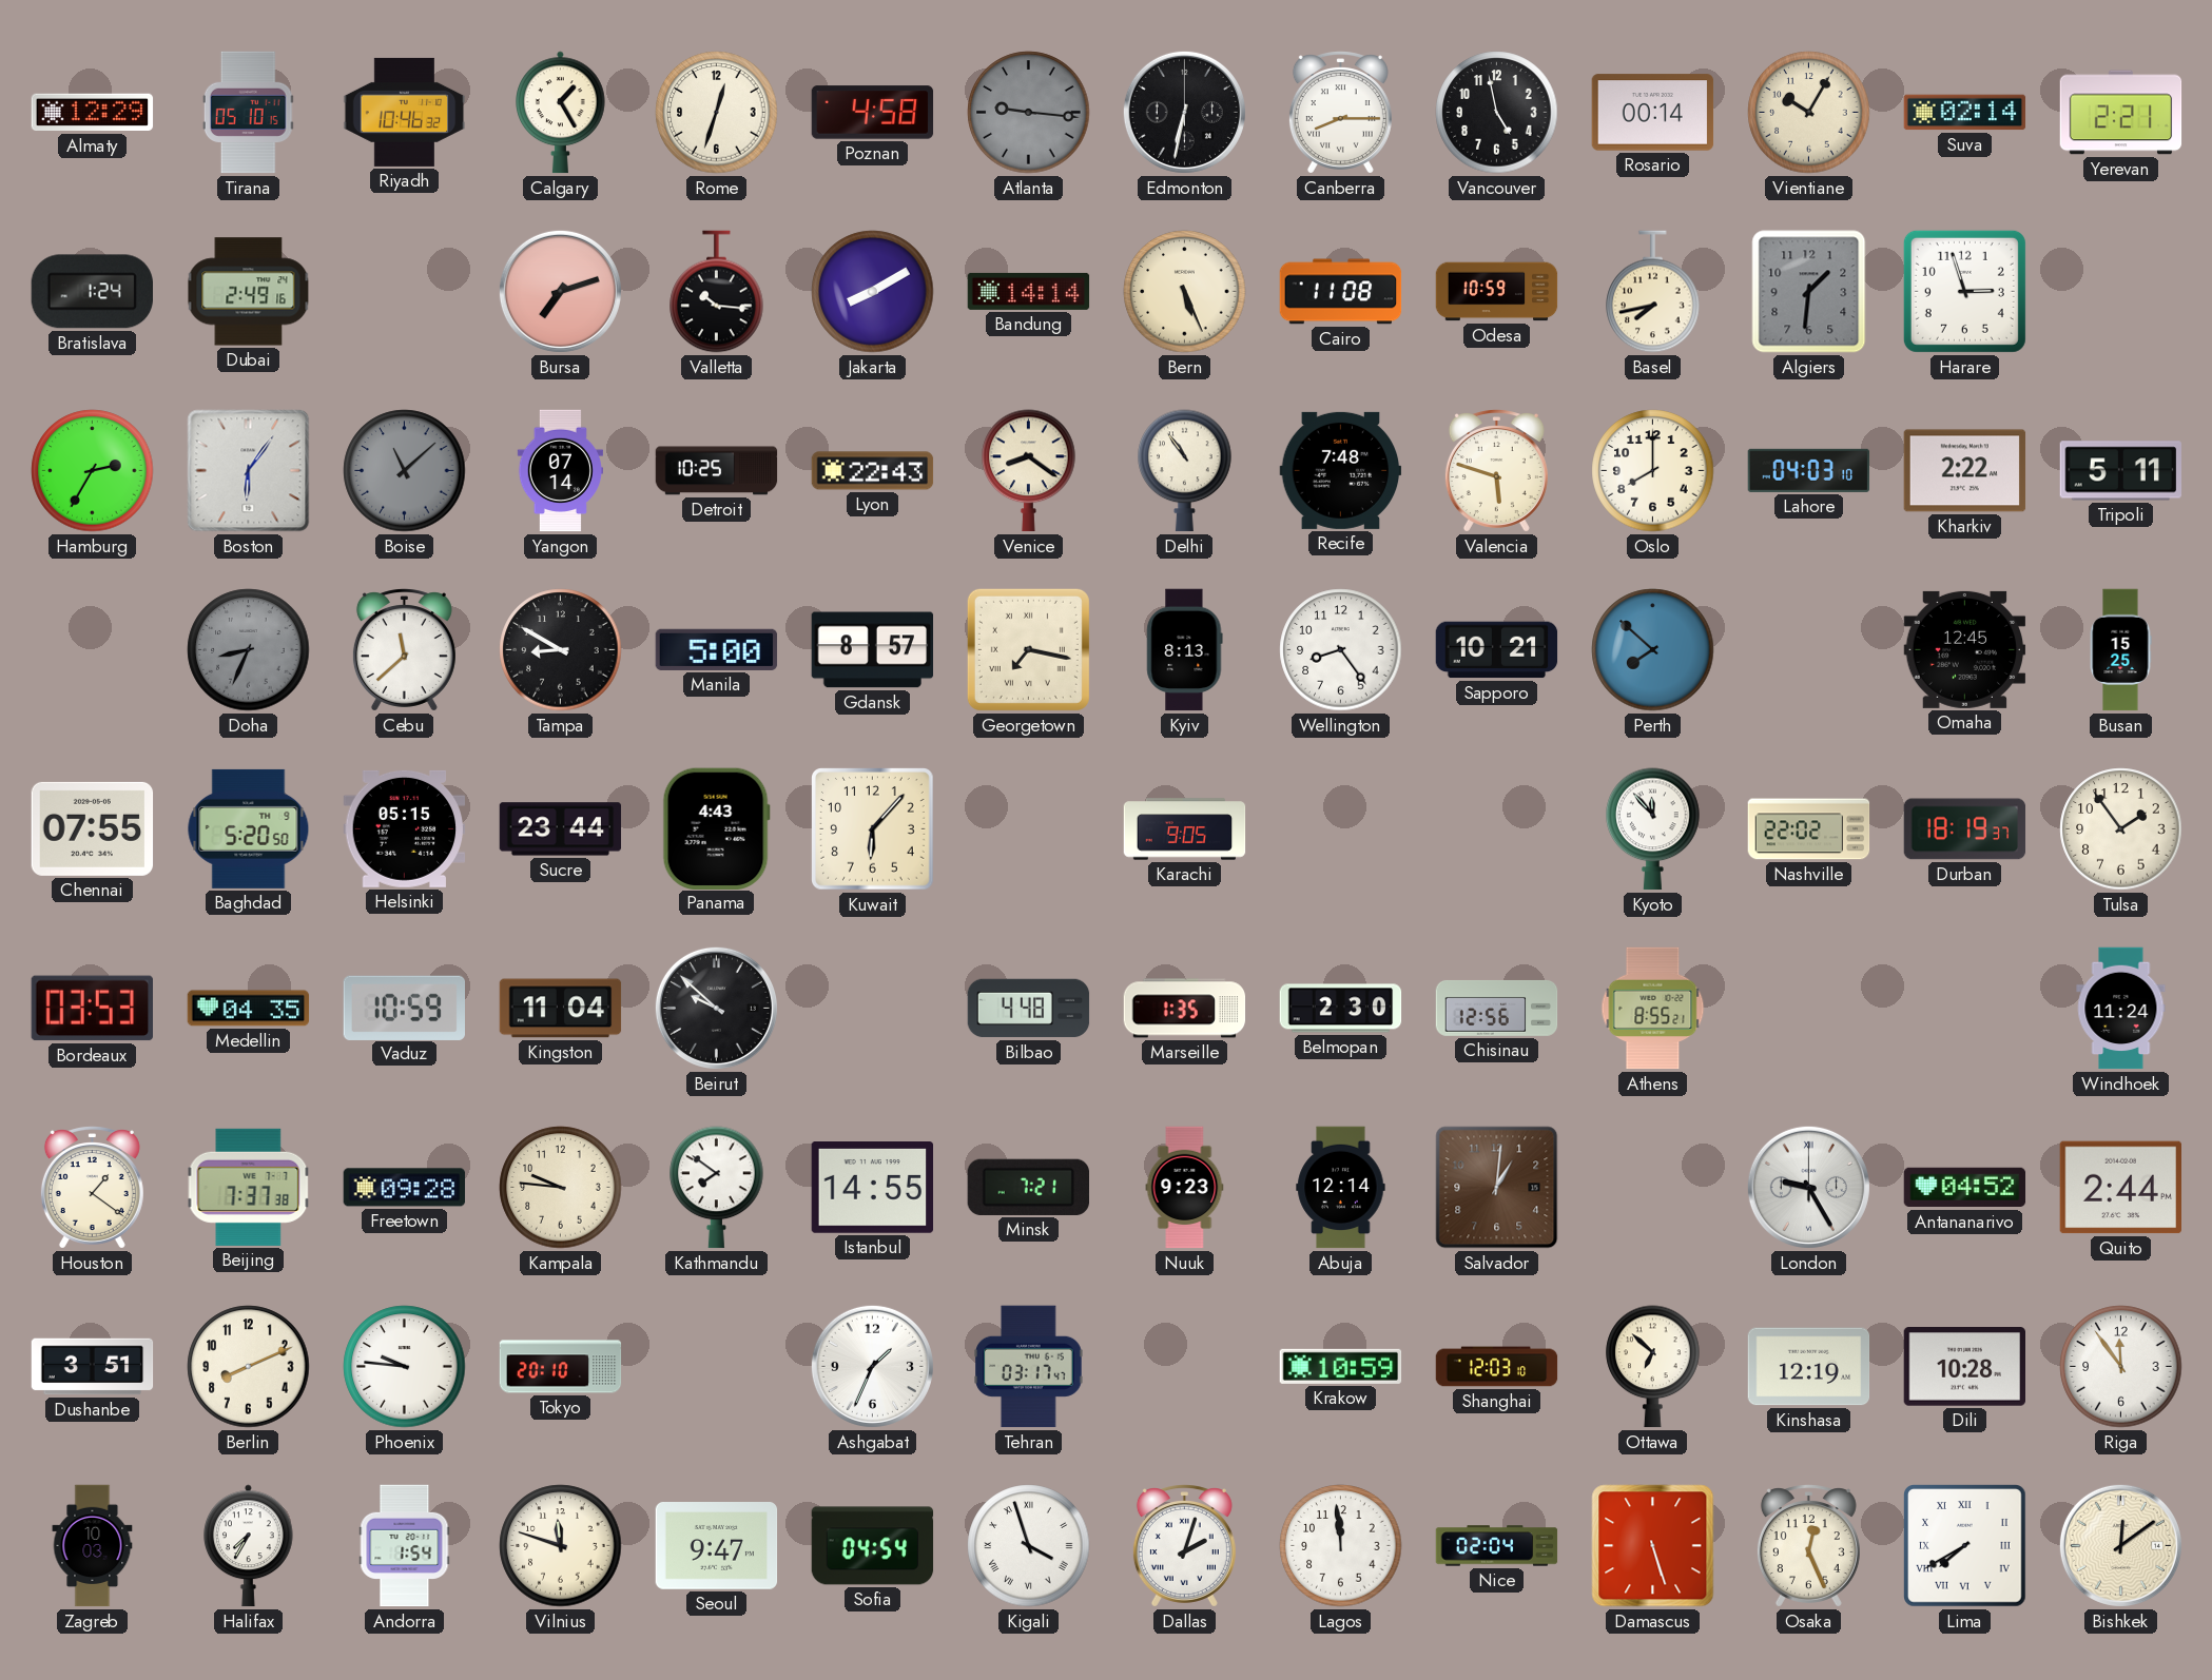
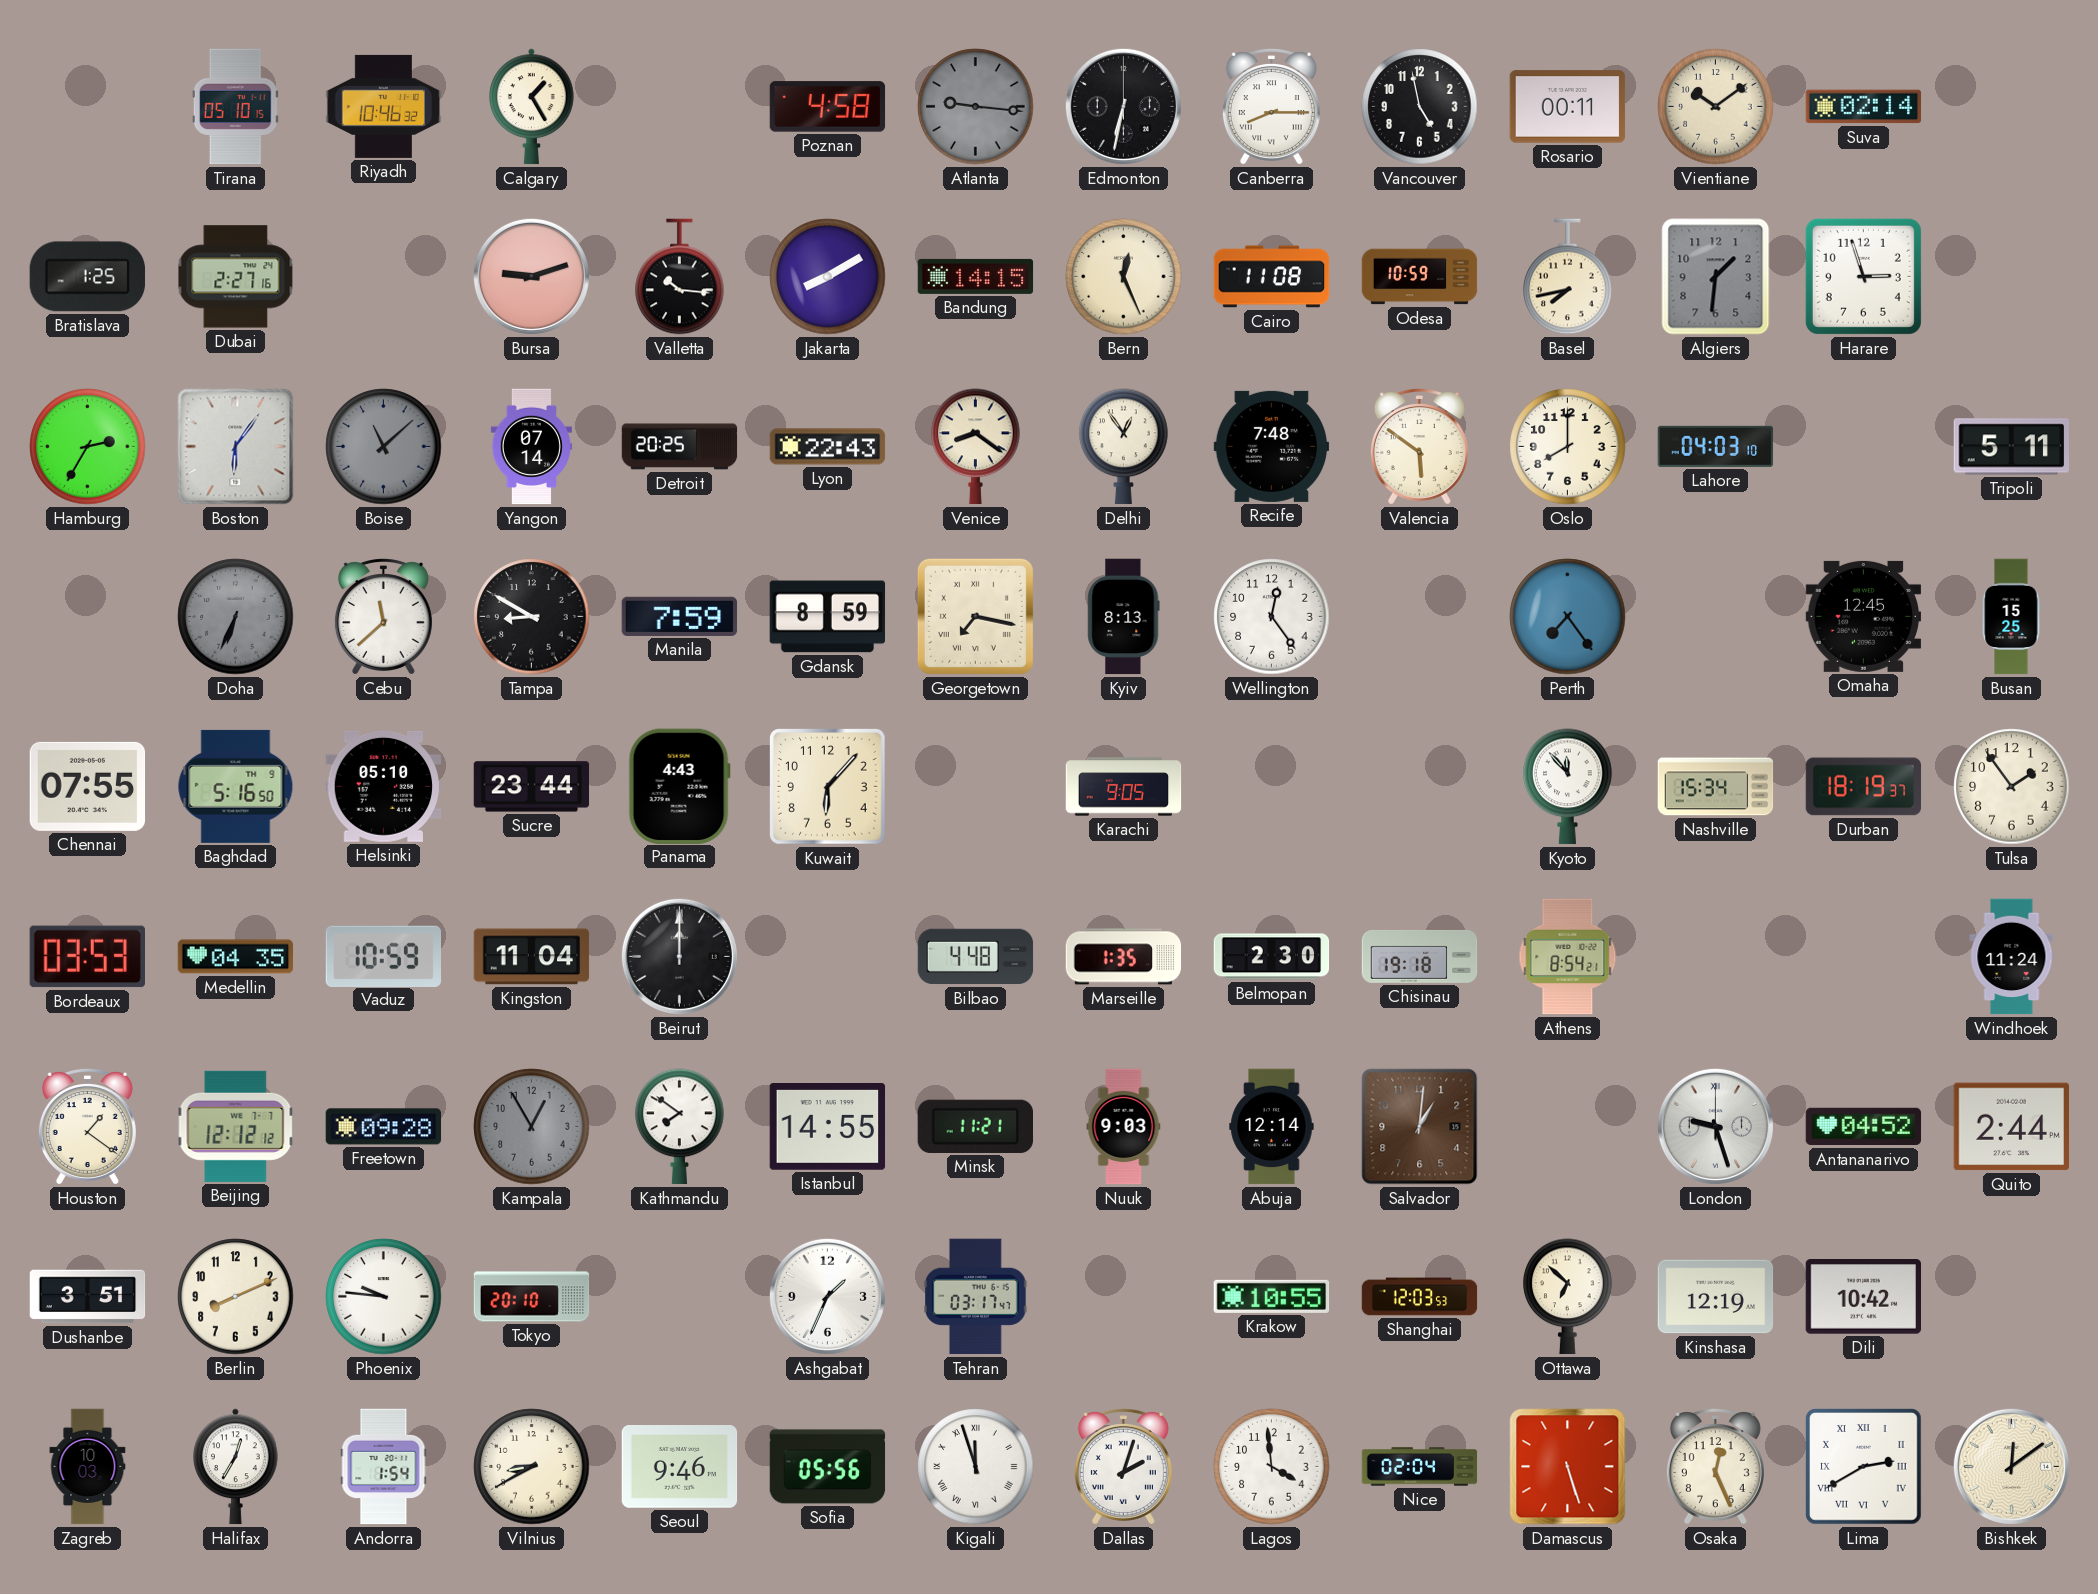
Almaty: 12:29 -> none (93, 113)
Rome: 12:33 -> none (717, 113)
Rosario: 00:14 -> 00:11 (1568, 107)
Vientiane: 10:05 -> 10:09 (1716, 107)
Yerevan: 2:21 -> none (2121, 113)
Bratislava: 1:24 -> 1:25 (87, 277)
Dubai: 2:49 -> 2:27 (236, 277)
Bursa: 7:12 -> 9:12 (531, 276)
Bandung: 14:14 -> 14:15 (976, 276)
Bern: 5:26 -> 12:26 (1124, 277)
Detroit: 10:25 -> 20:25 (680, 447)
Delhi: 10:54 -> 12:54 (1124, 447)
Valencia: 5:48 -> 5:51 (1419, 447)
Kharkiv: 2:22 -> none (1965, 471)
Doha: 8:34 -> 6:34 (236, 617)
Manila: 5:00 -> 7:59 (680, 616)
Gdansk: 8:57 -> 8:59 (828, 617)
Wellington: 8:24 -> 12:24 (1272, 617)
Sapporo: 10:21 -> none (1497, 650)
Perth: 7:52 -> 7:24 (1568, 617)
Baghdad: 5:20 -> 5:16 (236, 786)
Helsinki: 05:15 -> 05:10 (384, 786)
Nashville: 22:02 -> 15:34 (1716, 787)
Beirut: 9:52 -> 12:00 (679, 956)
Chisinau: 12:56 -> 19:18 (1420, 956)
Athens: 8:55 -> 8:54 (1568, 957)
Beijing: 7:37 -> 12:12 (236, 1126)
Kampala: 9:46 -> 12:55 (532, 1127)
Kampala dial: cream -> grey (532, 1127)
Minsk: 7:21 -> 11:21 (975, 1126)
Nuuk: 9:23 -> 9:03 (1124, 1127)
London: 9:25 -> 9:27 (1715, 1126)
Krakow: 10:59 -> 10:55 (1272, 1296)
Shanghai: 12:03:10 -> 12:03:53 (1420, 1297)
Dili: 10:28 -> 10:42 (1864, 1297)
Riga: 11:54 -> none (2121, 1367)
Halifax: 7:35 -> 12:35 (236, 1467)
Vilnius: 11:48 -> 8:40 (532, 1467)
Seoul: 9:47 -> 9:46 (680, 1467)
Sofia: 04:54 -> 05:56 (828, 1467)
Kigali: 3:57 -> 11:57 (976, 1467)
Lagos: 11:59 -> 3:59 (1272, 1467)
Lima: 7:40 -> 2:40 (1864, 1467)
